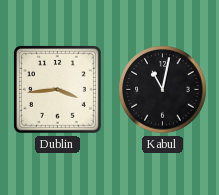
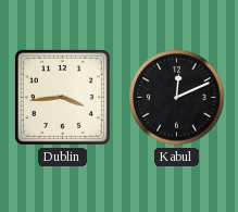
Kabul: 11:02 -> 12:11 (177, 98)
